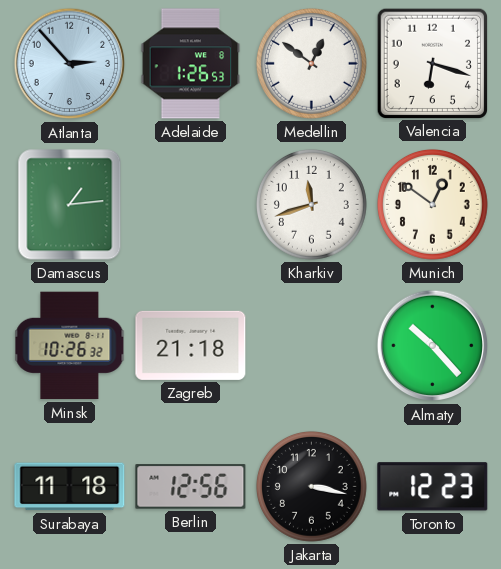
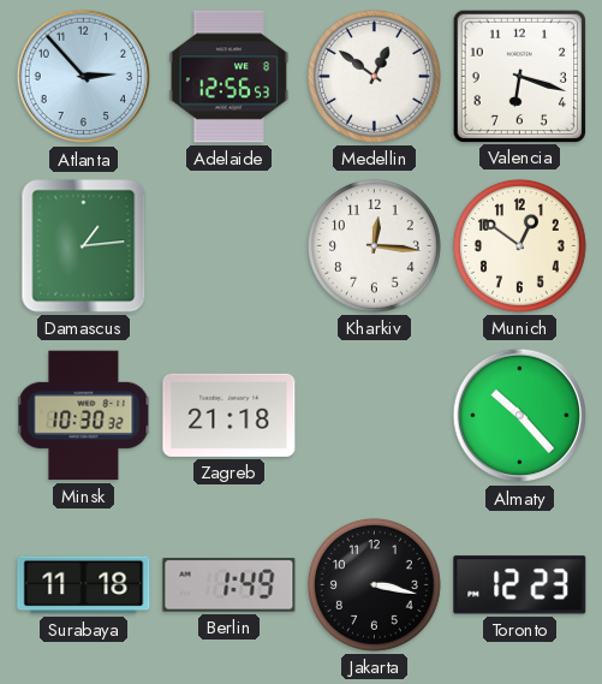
Adelaide: 1:26 -> 12:56 (230, 77)
Kharkiv: 11:42 -> 12:16 (374, 245)
Minsk: 10:26 -> 10:30 (84, 416)
Berlin: 12:56 -> 1:49 (230, 585)
